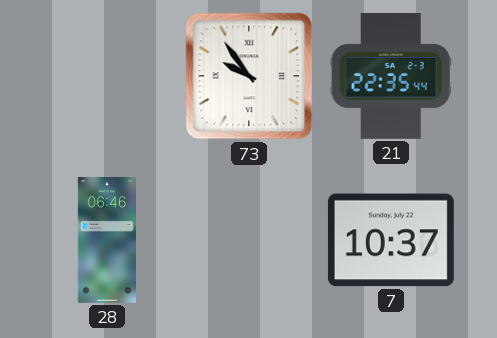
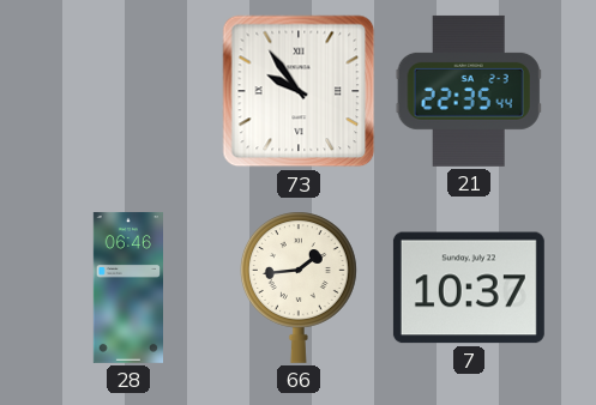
66: none -> 1:44 (299, 288)
